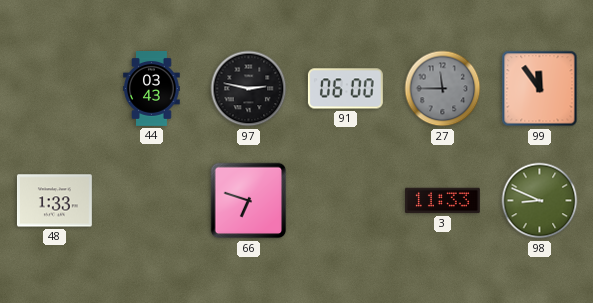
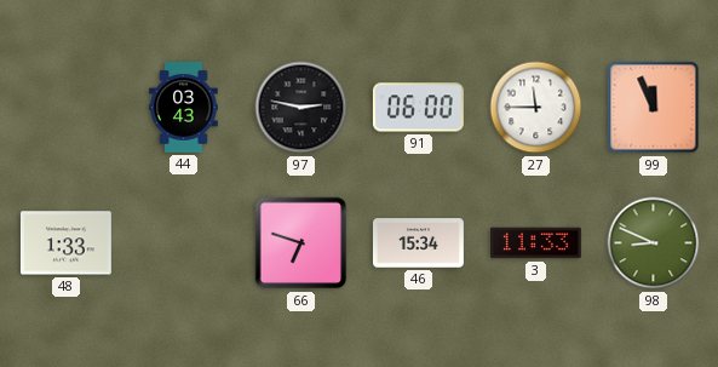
27 dial: grey -> white (536, 108)
99: 11:54 -> 11:56 (654, 108)
46: none -> 15:34 (418, 243)
